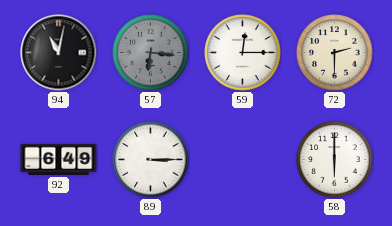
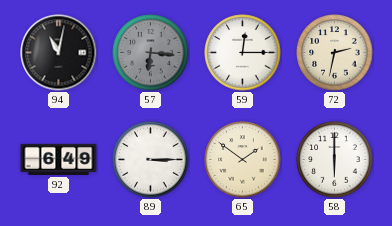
72: 2:30 -> 2:32 (335, 53)
65: none -> 1:51 (243, 160)
